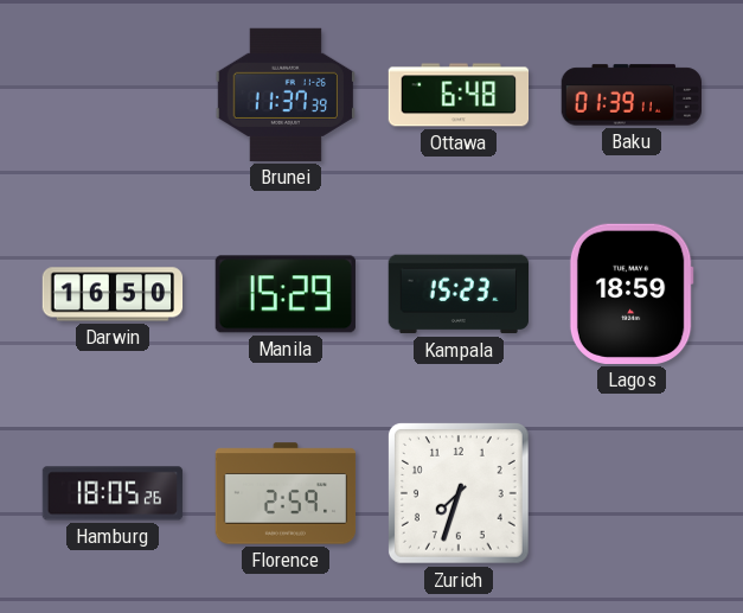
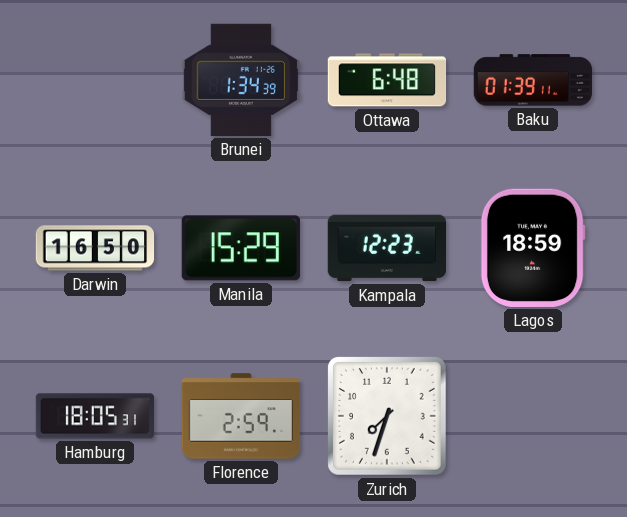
Brunei: 11:37 -> 1:34 (240, 80)
Kampala: 15:23 -> 12:23 (386, 248)
Hamburg: 18:05:26 -> 18:05:31 (95, 416)
